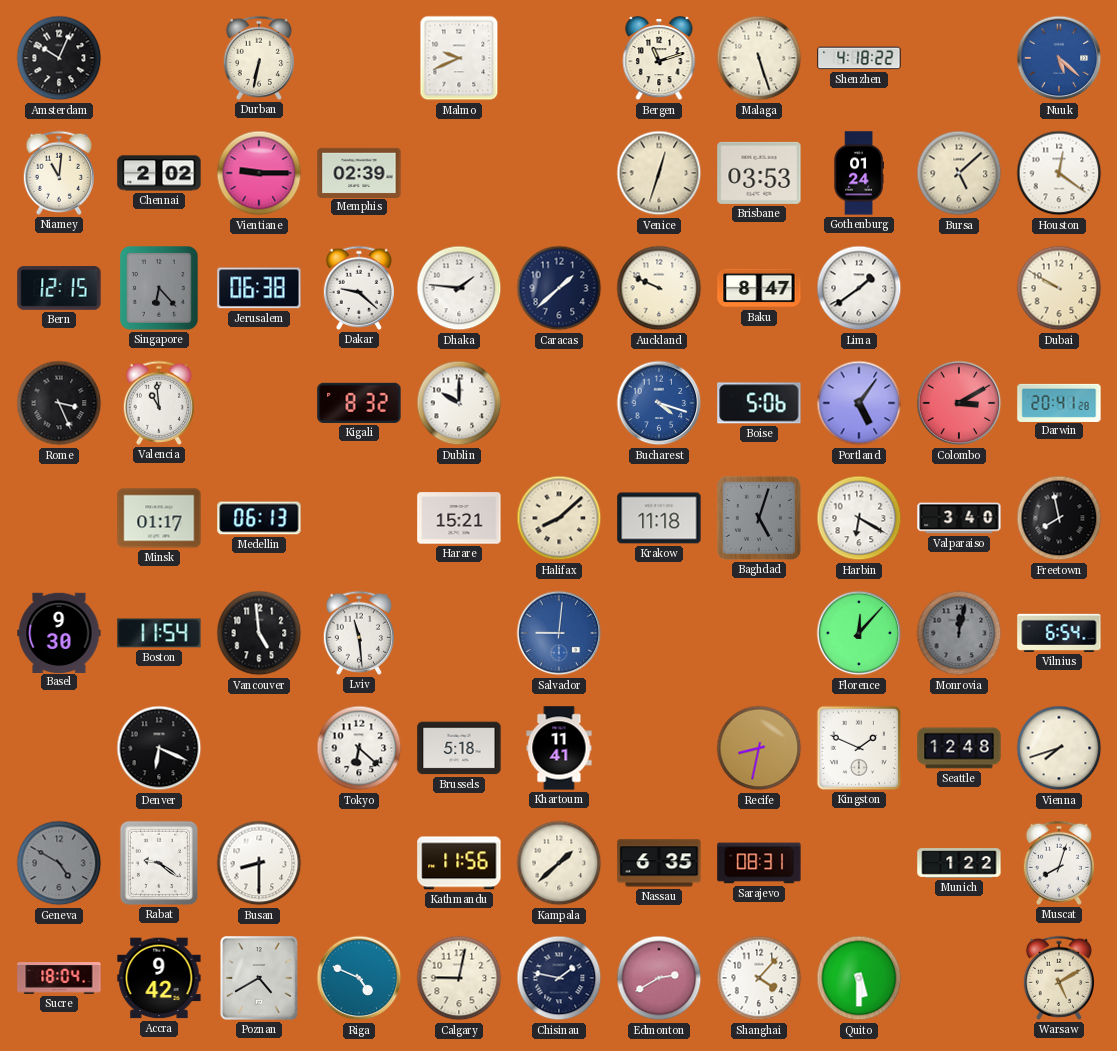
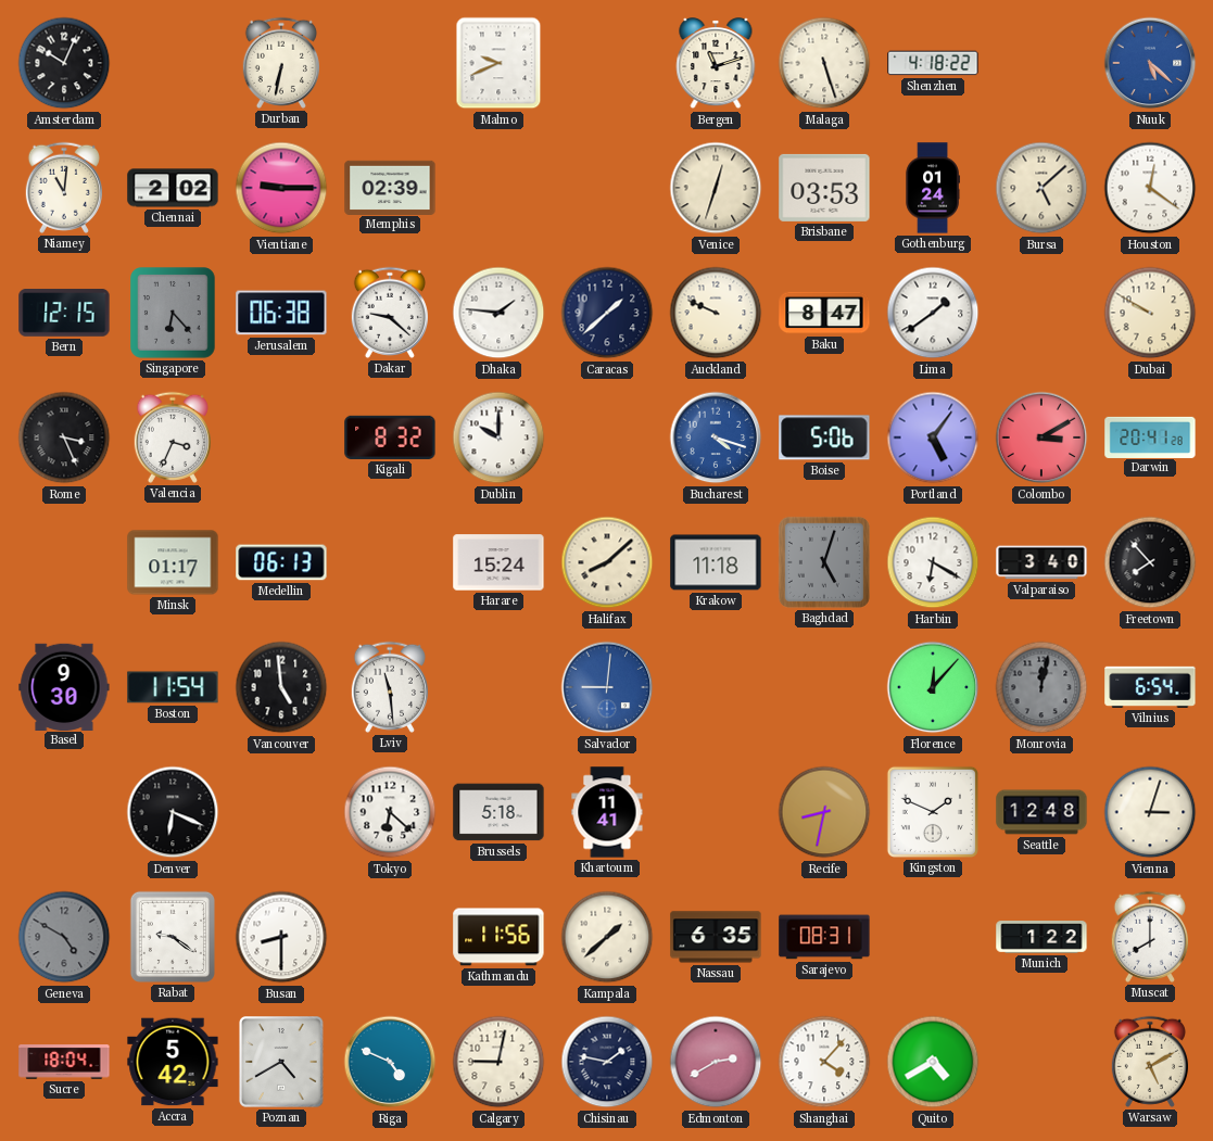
Valencia: 10:59 -> 3:34 (173, 438)
Harare: 15:21 -> 15:24 (498, 562)
Freetown: 7:58 -> 7:53 (1150, 562)
Vienna: 7:42 -> 3:03 (1150, 812)
Muscat: 8:03 -> 8:00 (1150, 937)
Accra: 9:42 -> 5:42 (173, 1062)
Quito: 5:30 -> 4:40 (933, 1062)
